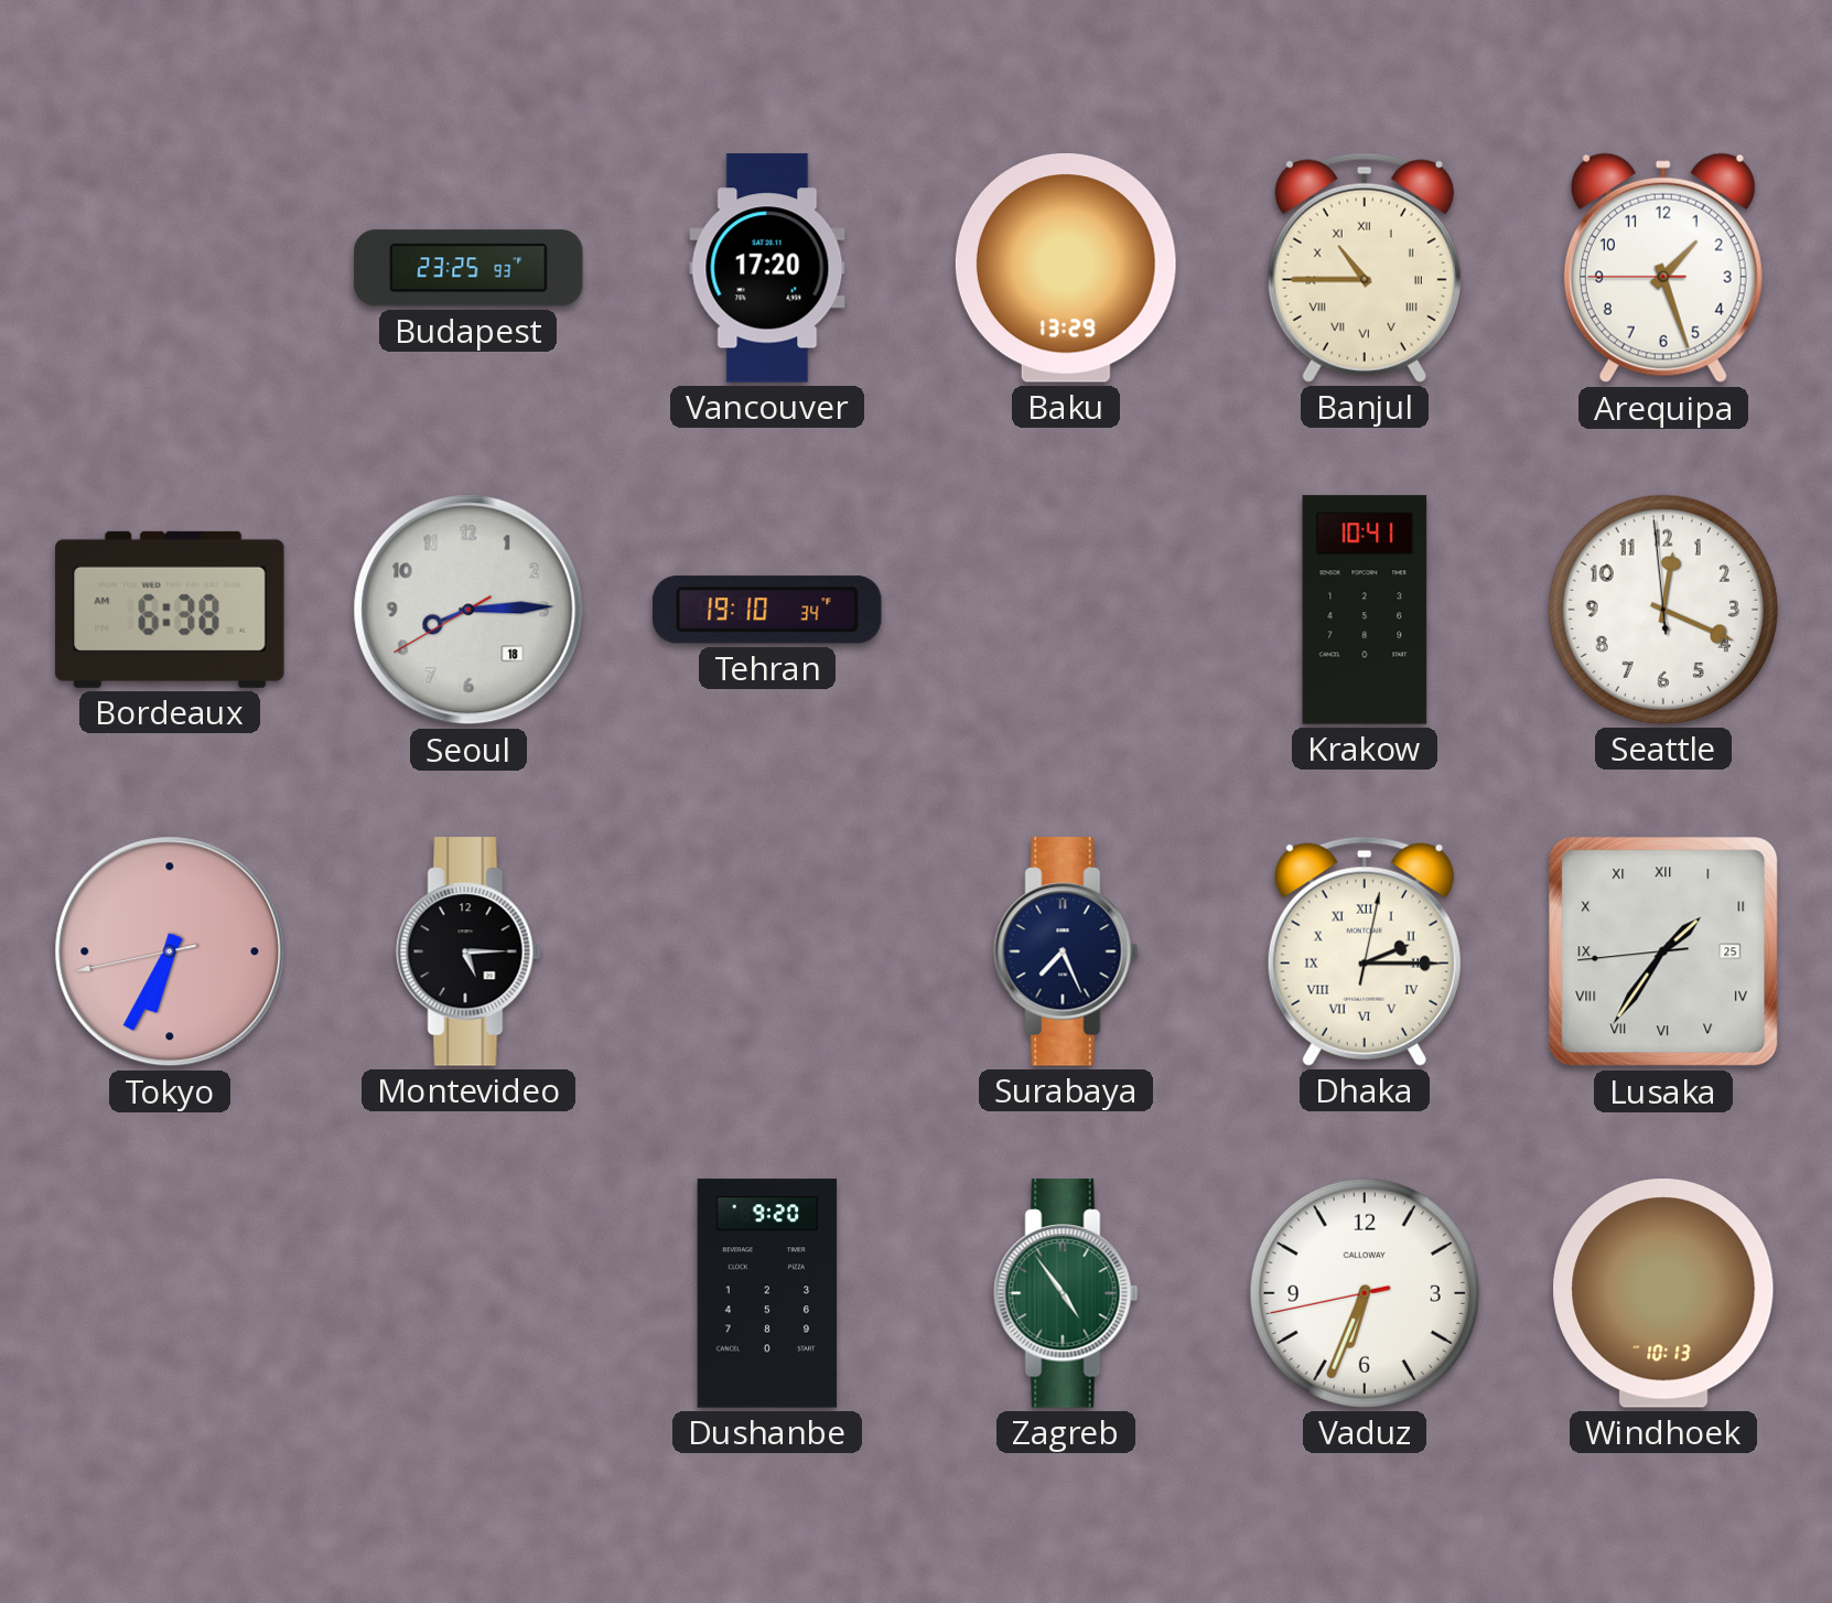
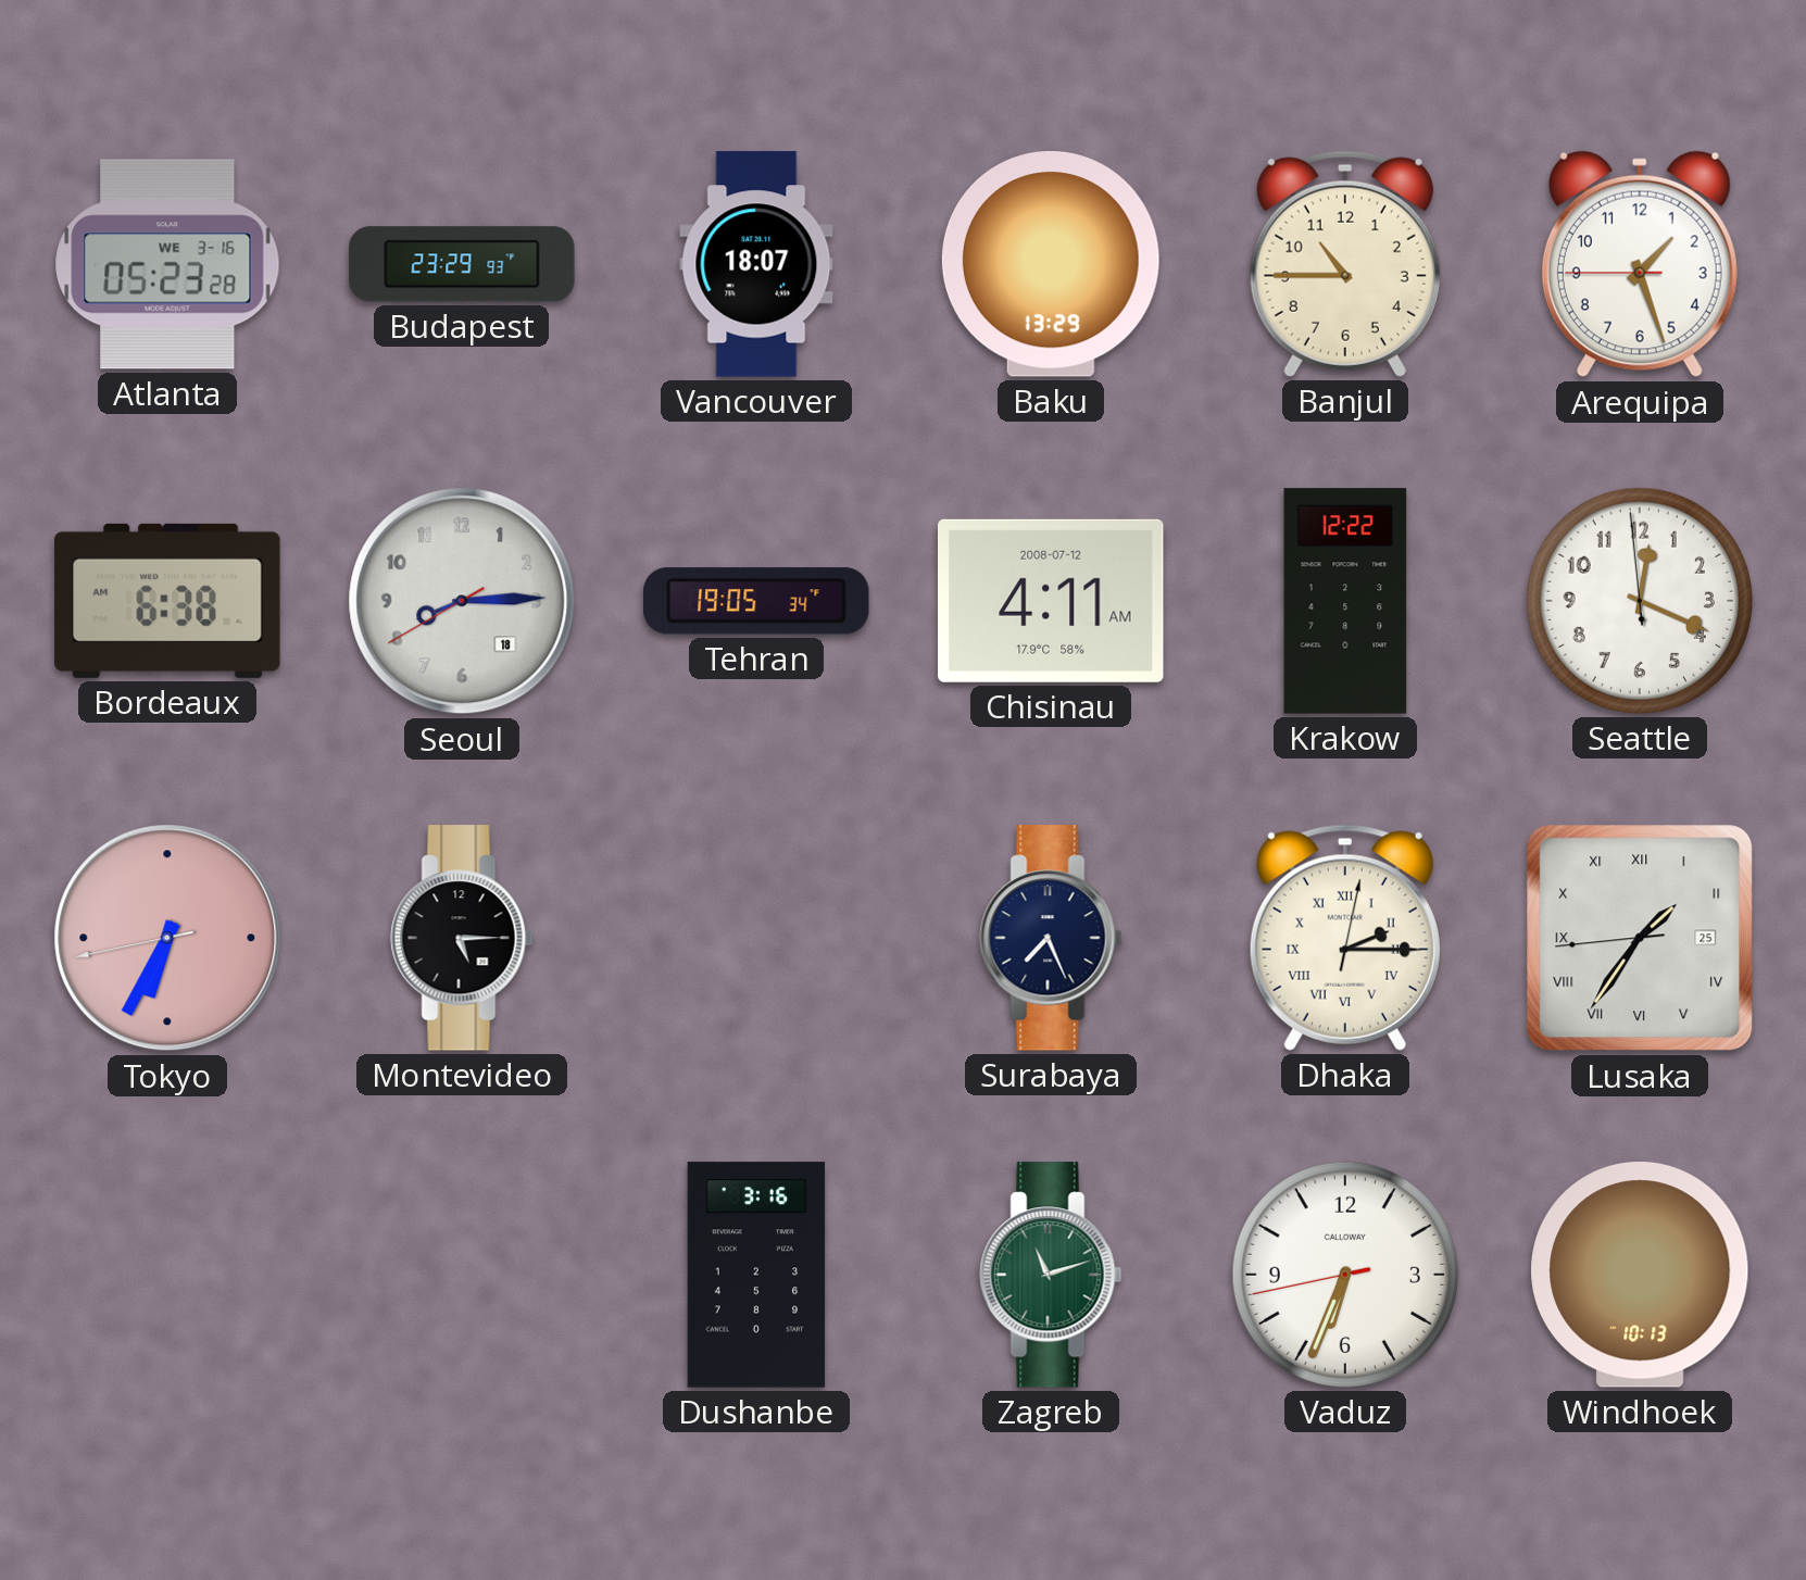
Atlanta: none -> 05:23 (167, 264)
Budapest: 23:25 -> 23:29 (462, 264)
Vancouver: 17:20 -> 18:07 (756, 264)
Banjul numerals: Roman -> Arabic (1345, 264)
Tehran: 19:10 -> 19:05 (756, 601)
Chisinau: none -> 4:11 (1052, 601)
Krakow: 10:41 -> 12:22 (1345, 601)
Dushanbe: 9:20 -> 3:16 (756, 1275)
Zagreb: 4:54 -> 11:12 (1051, 1275)
